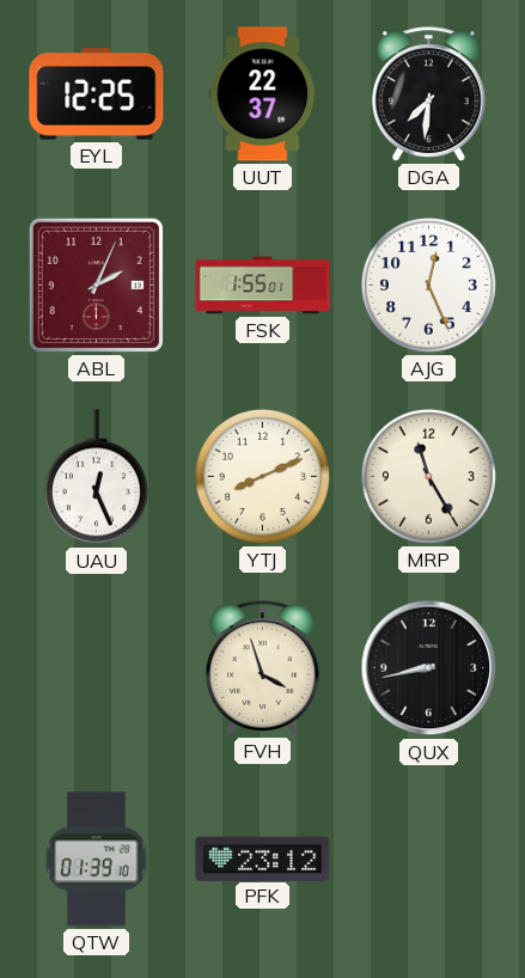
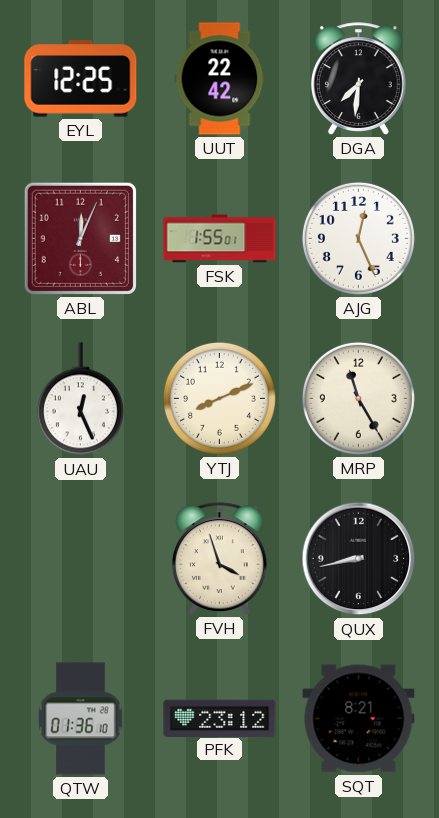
UUT: 22:37 -> 22:42 (220, 79)
ABL: 2:04 -> 12:04 (80, 238)
QTW: 01:39 -> 01:36 (81, 719)
SQT: none -> 8:21 (359, 719)
